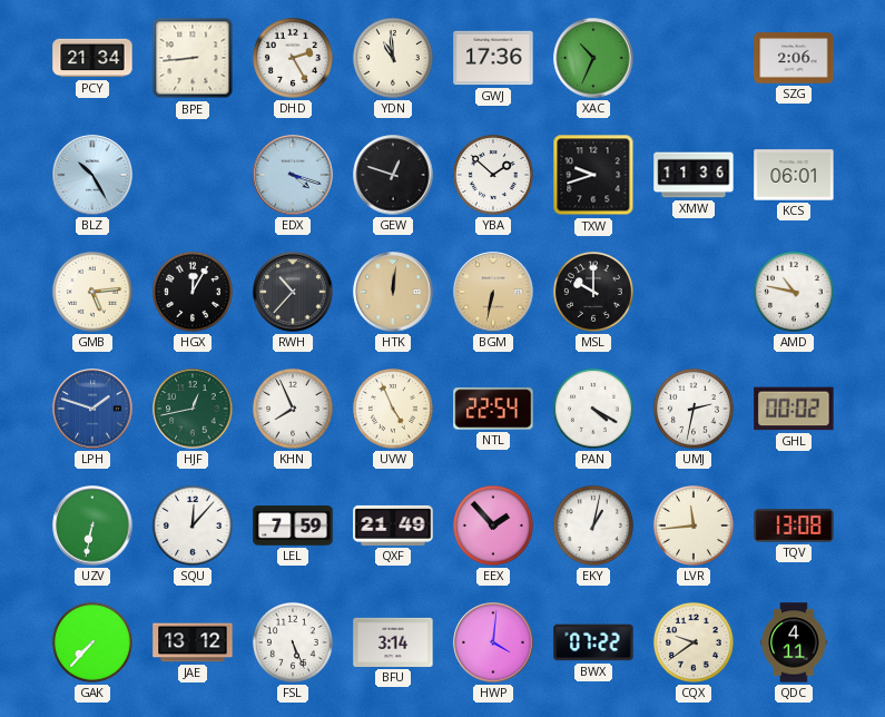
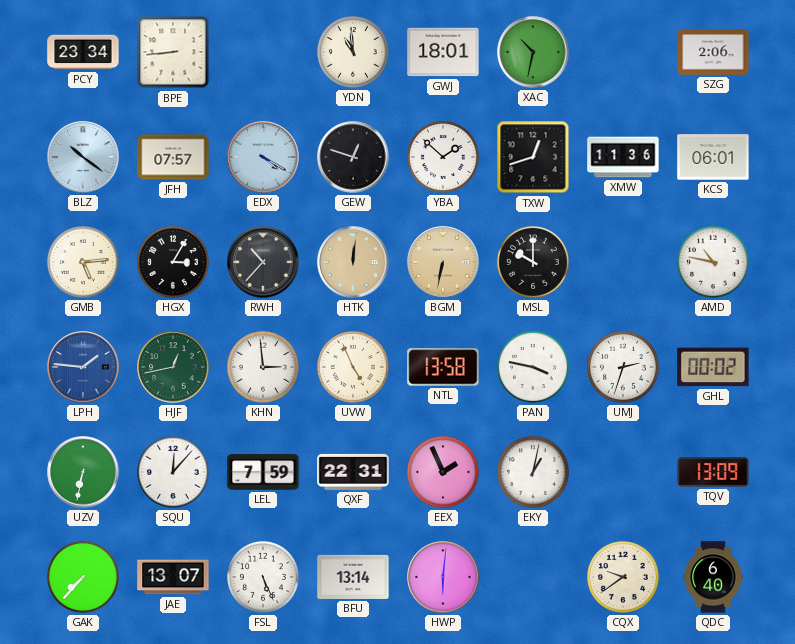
PCY: 21:34 -> 23:34 (83, 52)
DHD: 2:25 -> none (293, 58)
GWJ: 17:36 -> 18:01 (443, 52)
XAC: 10:34 -> 10:32 (533, 52)
BLZ: 10:25 -> 10:21 (83, 157)
JFH: none -> 07:57 (173, 157)
EDX: 4:18 -> 4:20 (263, 157)
TXW: 9:42 -> 12:42 (533, 157)
HGX: 12:05 -> 3:05 (173, 262)
LPH: 1:48 -> 1:46 (83, 367)
KHN: 7:56 -> 2:59 (263, 367)
NTL: 22:54 -> 13:58 (443, 367)
PAN: 4:20 -> 3:47 (533, 367)
UMJ: 2:32 -> 2:33 (623, 367)
QXF: 21:49 -> 22:31 (353, 472)
EEX: 1:53 -> 1:56 (443, 472)
LVR: 11:44 -> none (694, 526)
TQV: 13:08 -> 13:09 (713, 472)
JAE: 13:12 -> 13:07 (173, 577)
BFU: 3:14 -> 13:14 (353, 577)
HWP: 4:01 -> 6:01 (443, 577)
BWX: 07:22 -> none (593, 642)
QDC: 4:11 -> 6:40 (713, 577)
